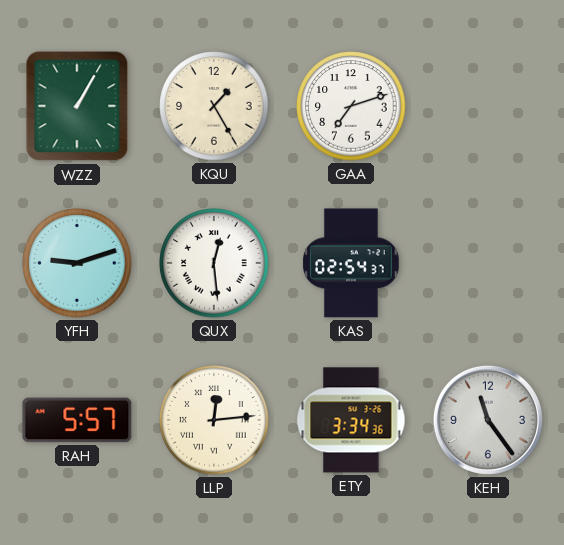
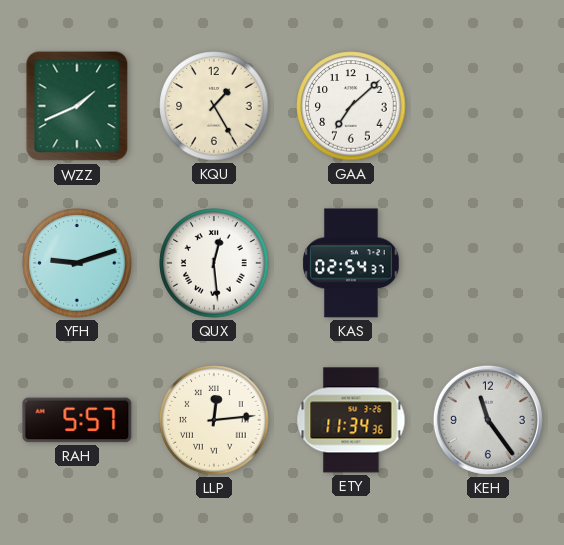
WZZ: 1:05 -> 1:41 (77, 106)
GAA: 7:12 -> 7:08 (351, 106)
ETY: 3:34 -> 11:34 (351, 420)
